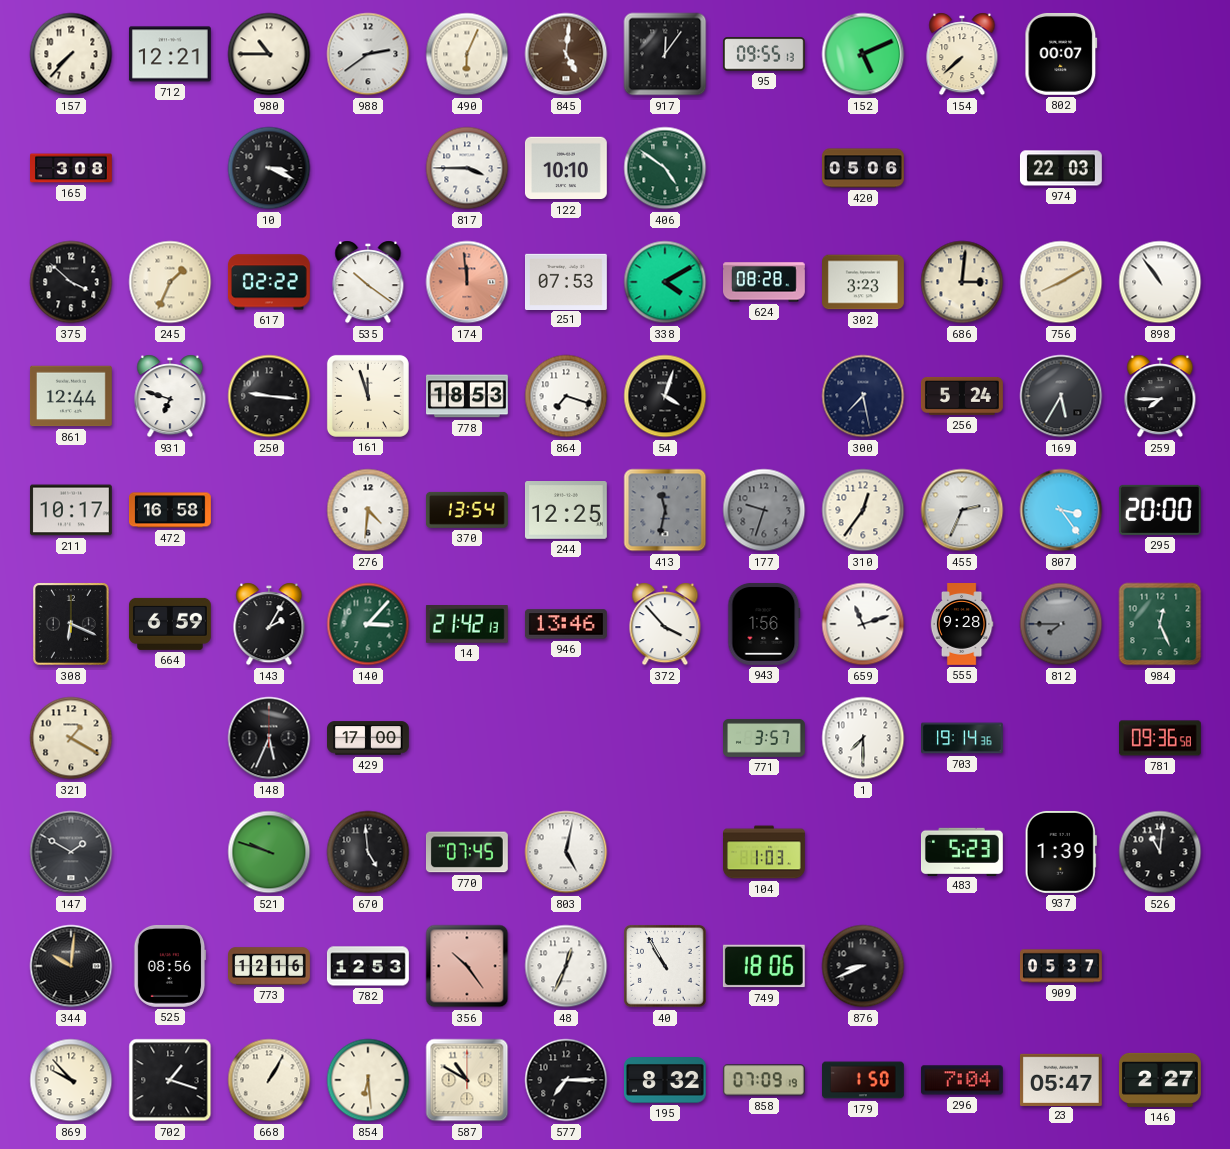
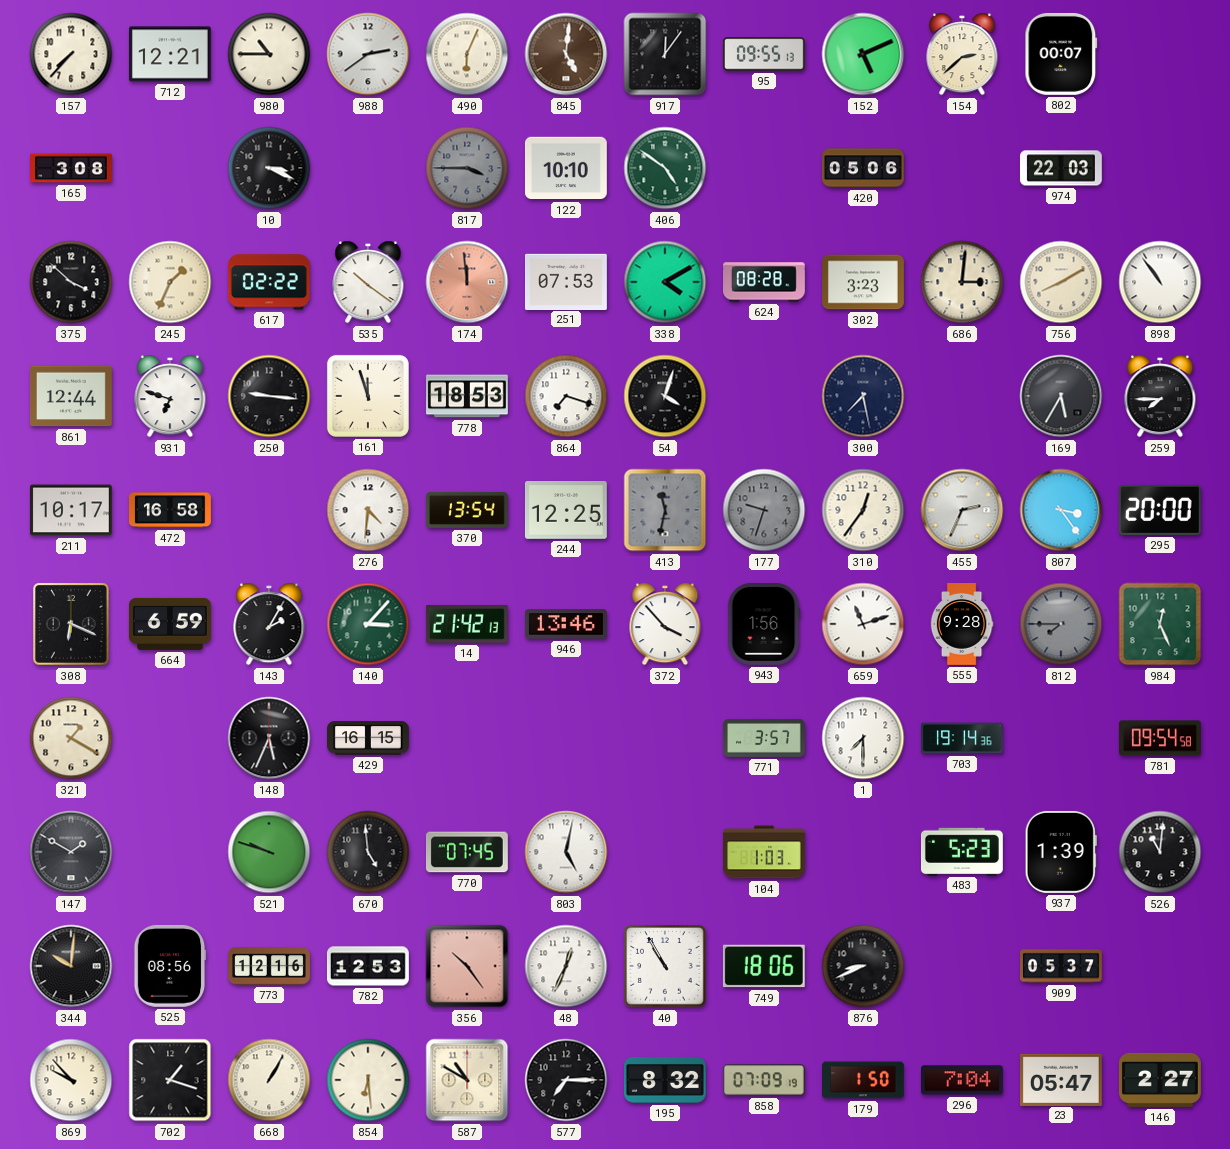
154: 7:38 -> 2:38 (962, 54)
817 dial: white -> grey (467, 168)
256: 5:24 -> none (962, 396)
429: 17:00 -> 16:15 (369, 738)
781: 09:36 -> 09:54 (1161, 738)
